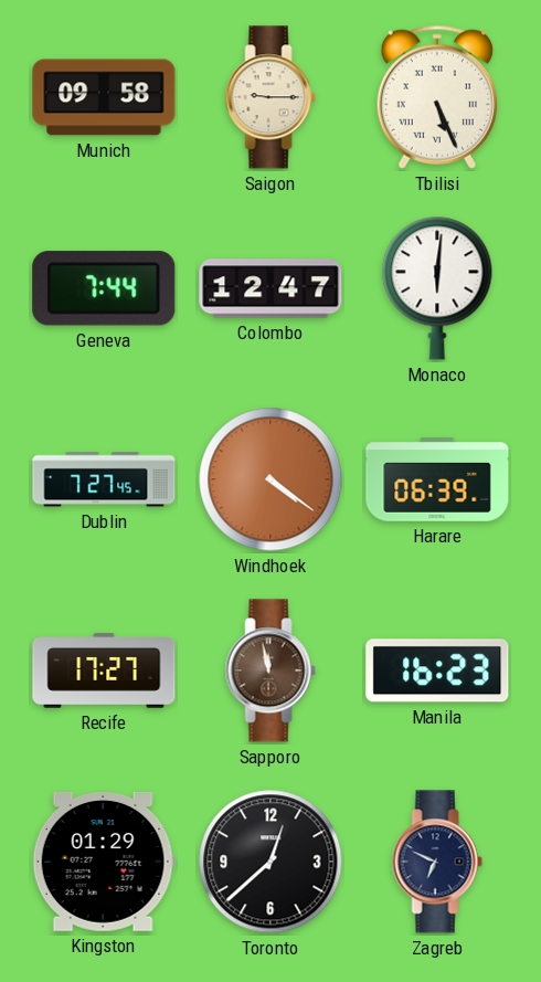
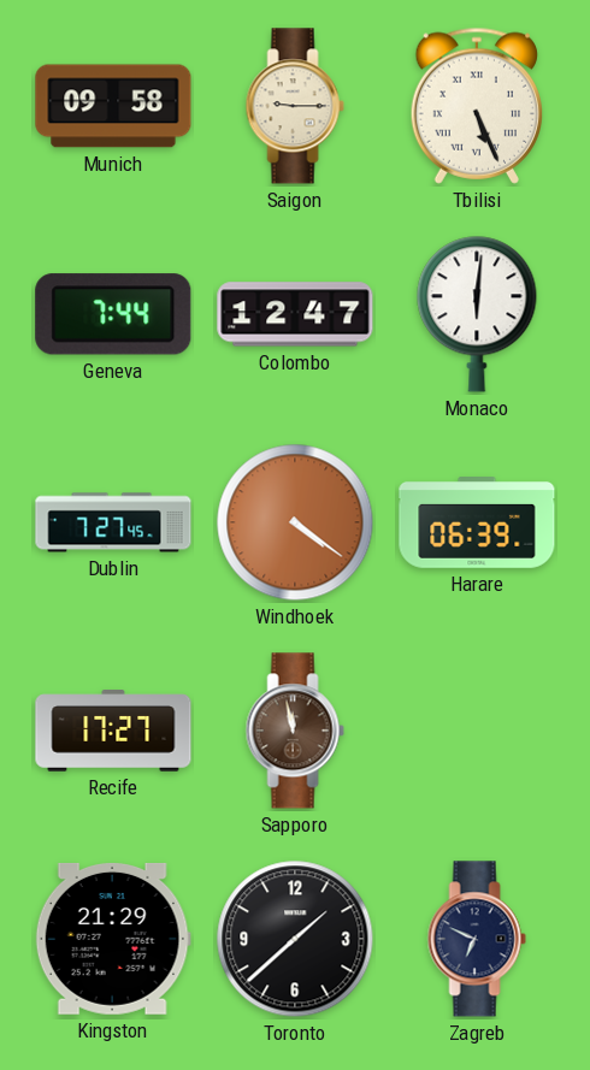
Manila: 16:23 -> none (437, 670)
Kingston: 01:29 -> 21:29 (113, 939)
Toronto: 12:38 -> 1:38 (295, 939)
